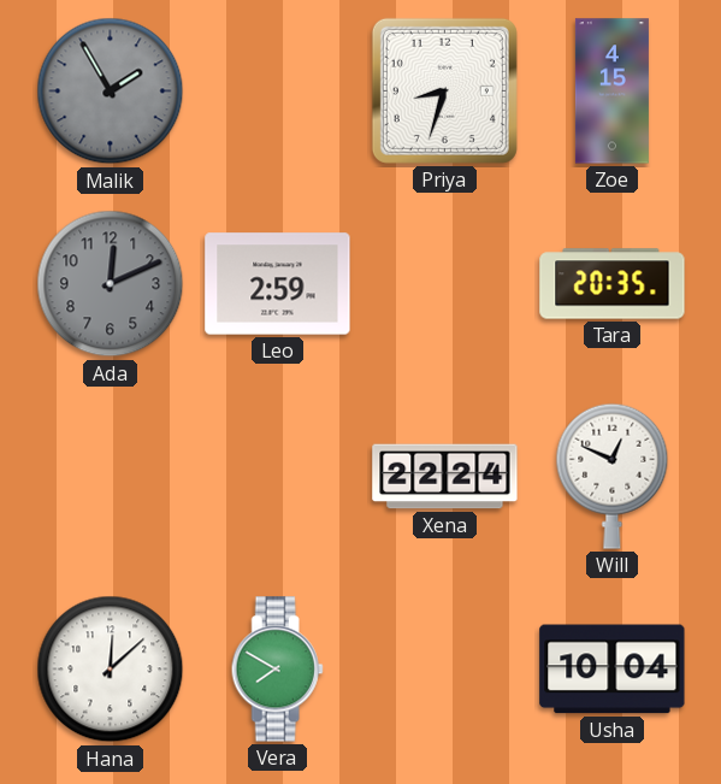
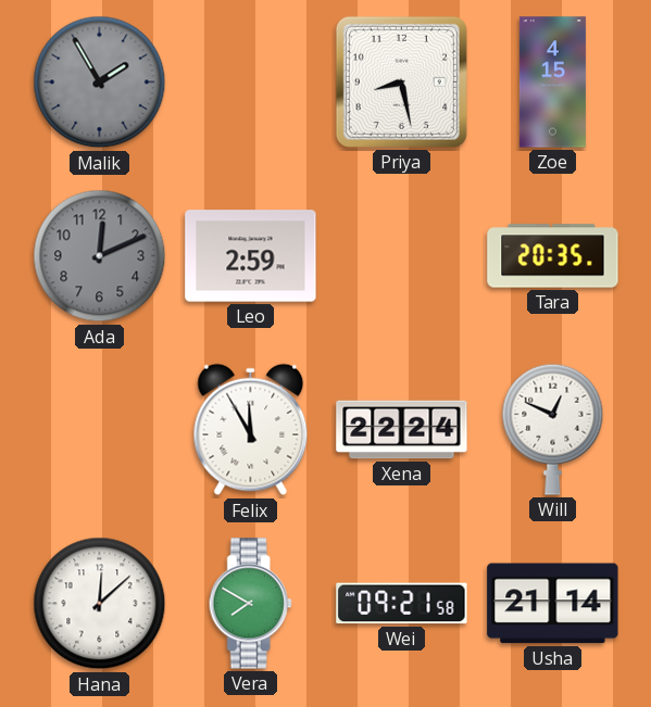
Priya: 8:33 -> 8:28 (401, 81)
Felix: none -> 11:55 (251, 430)
Wei: none -> 09:21 (402, 604)
Usha: 10:04 -> 21:14 (553, 604)
